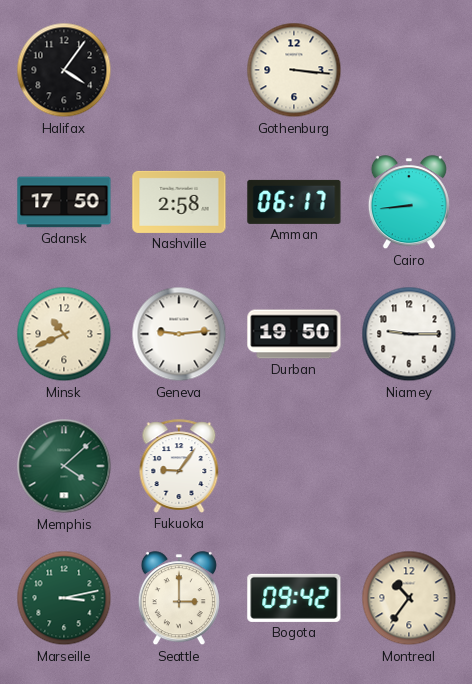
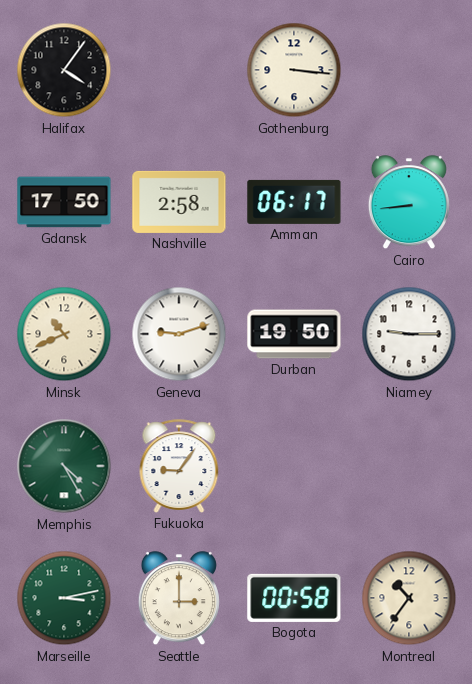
Geneva: 9:14 -> 9:12 (179, 334)
Memphis: 4:08 -> 4:25 (64, 466)
Bogota: 09:42 -> 00:58 (294, 598)
